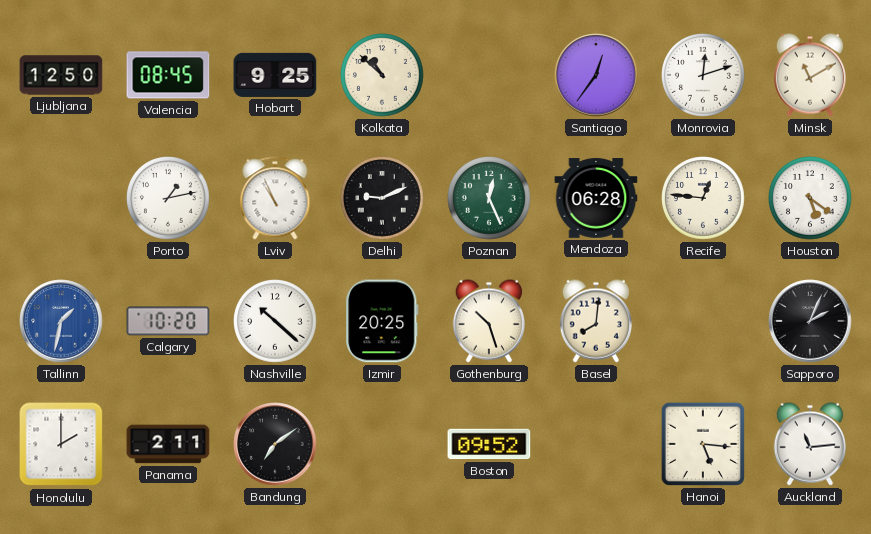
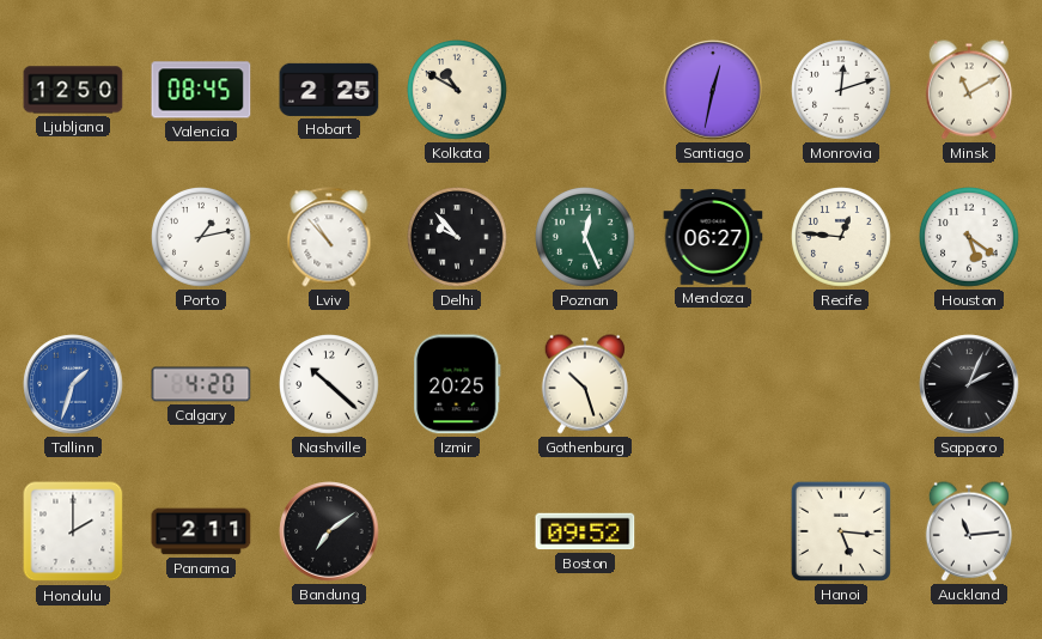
Hobart: 9:25 -> 2:25 (329, 90)
Kolkata: 10:52 -> 10:50 (458, 91)
Santiago: 12:36 -> 12:32 (713, 90)
Lviv: 10:56 -> 10:53 (329, 237)
Delhi: 9:11 -> 9:53 (458, 238)
Mendoza: 06:28 -> 06:27 (713, 237)
Tallinn: 1:32 -> 1:33 (73, 384)
Calgary: 10:20 -> 4:20 (201, 384)
Basel: 8:01 -> none (596, 321)
